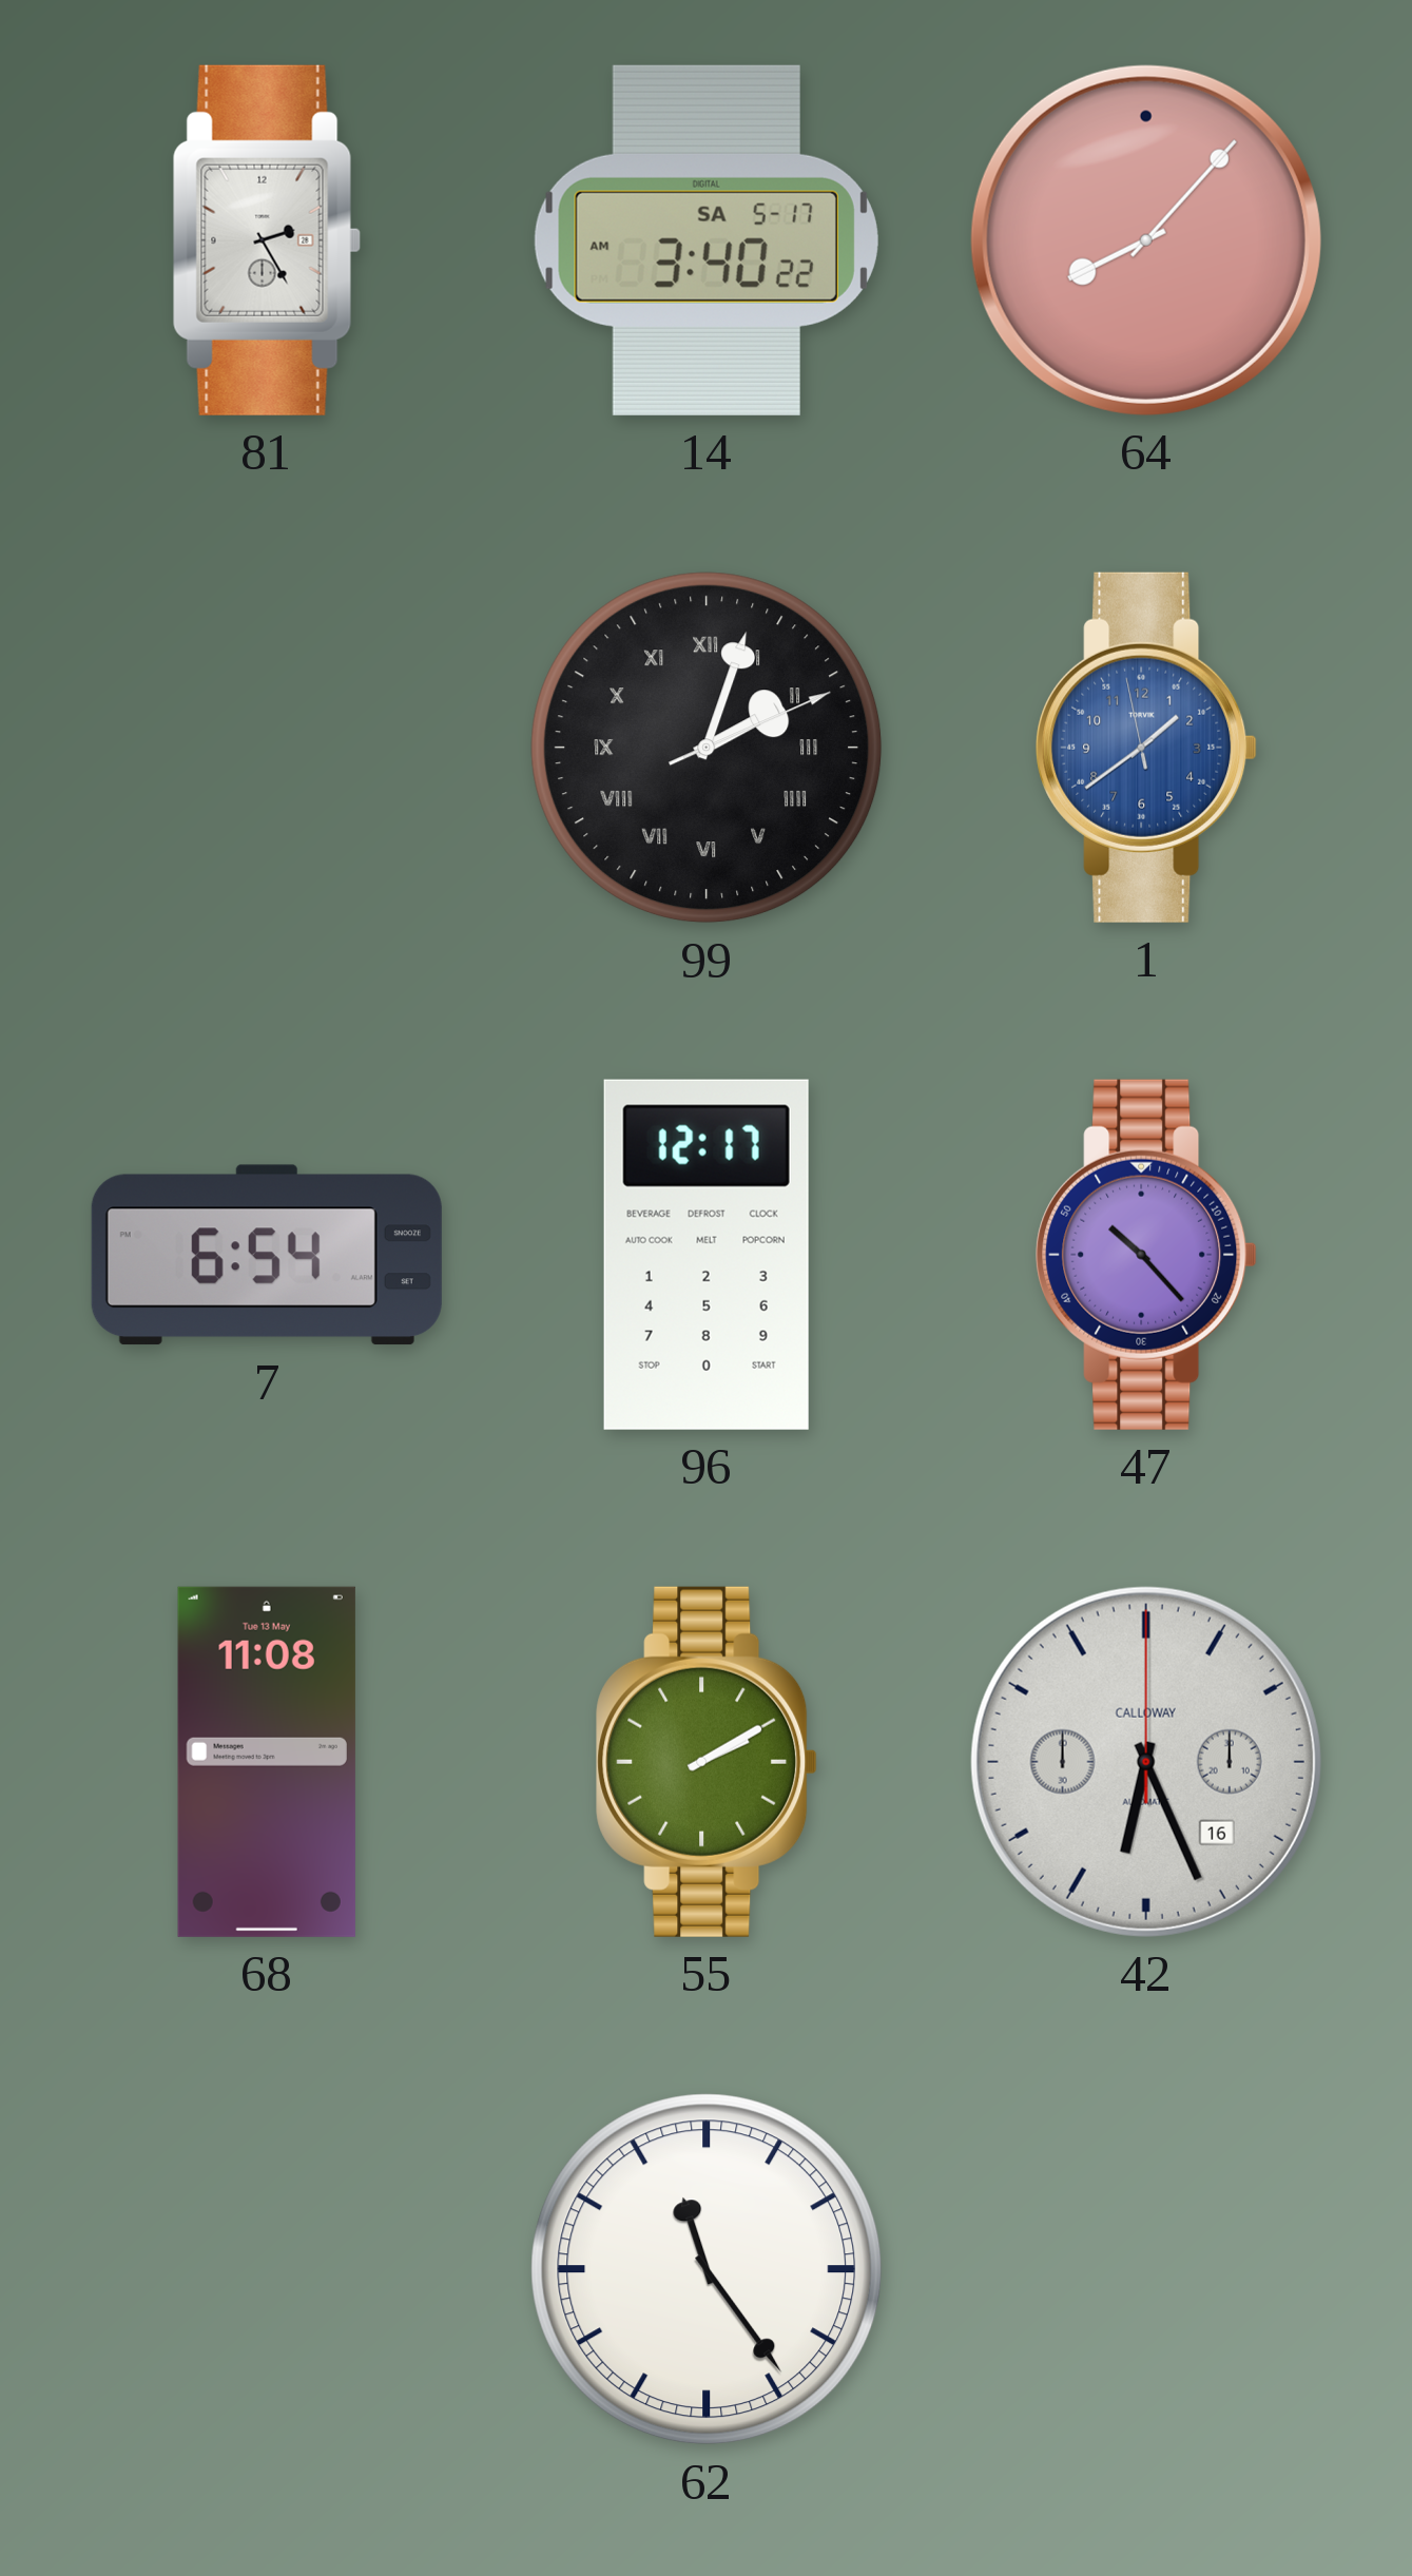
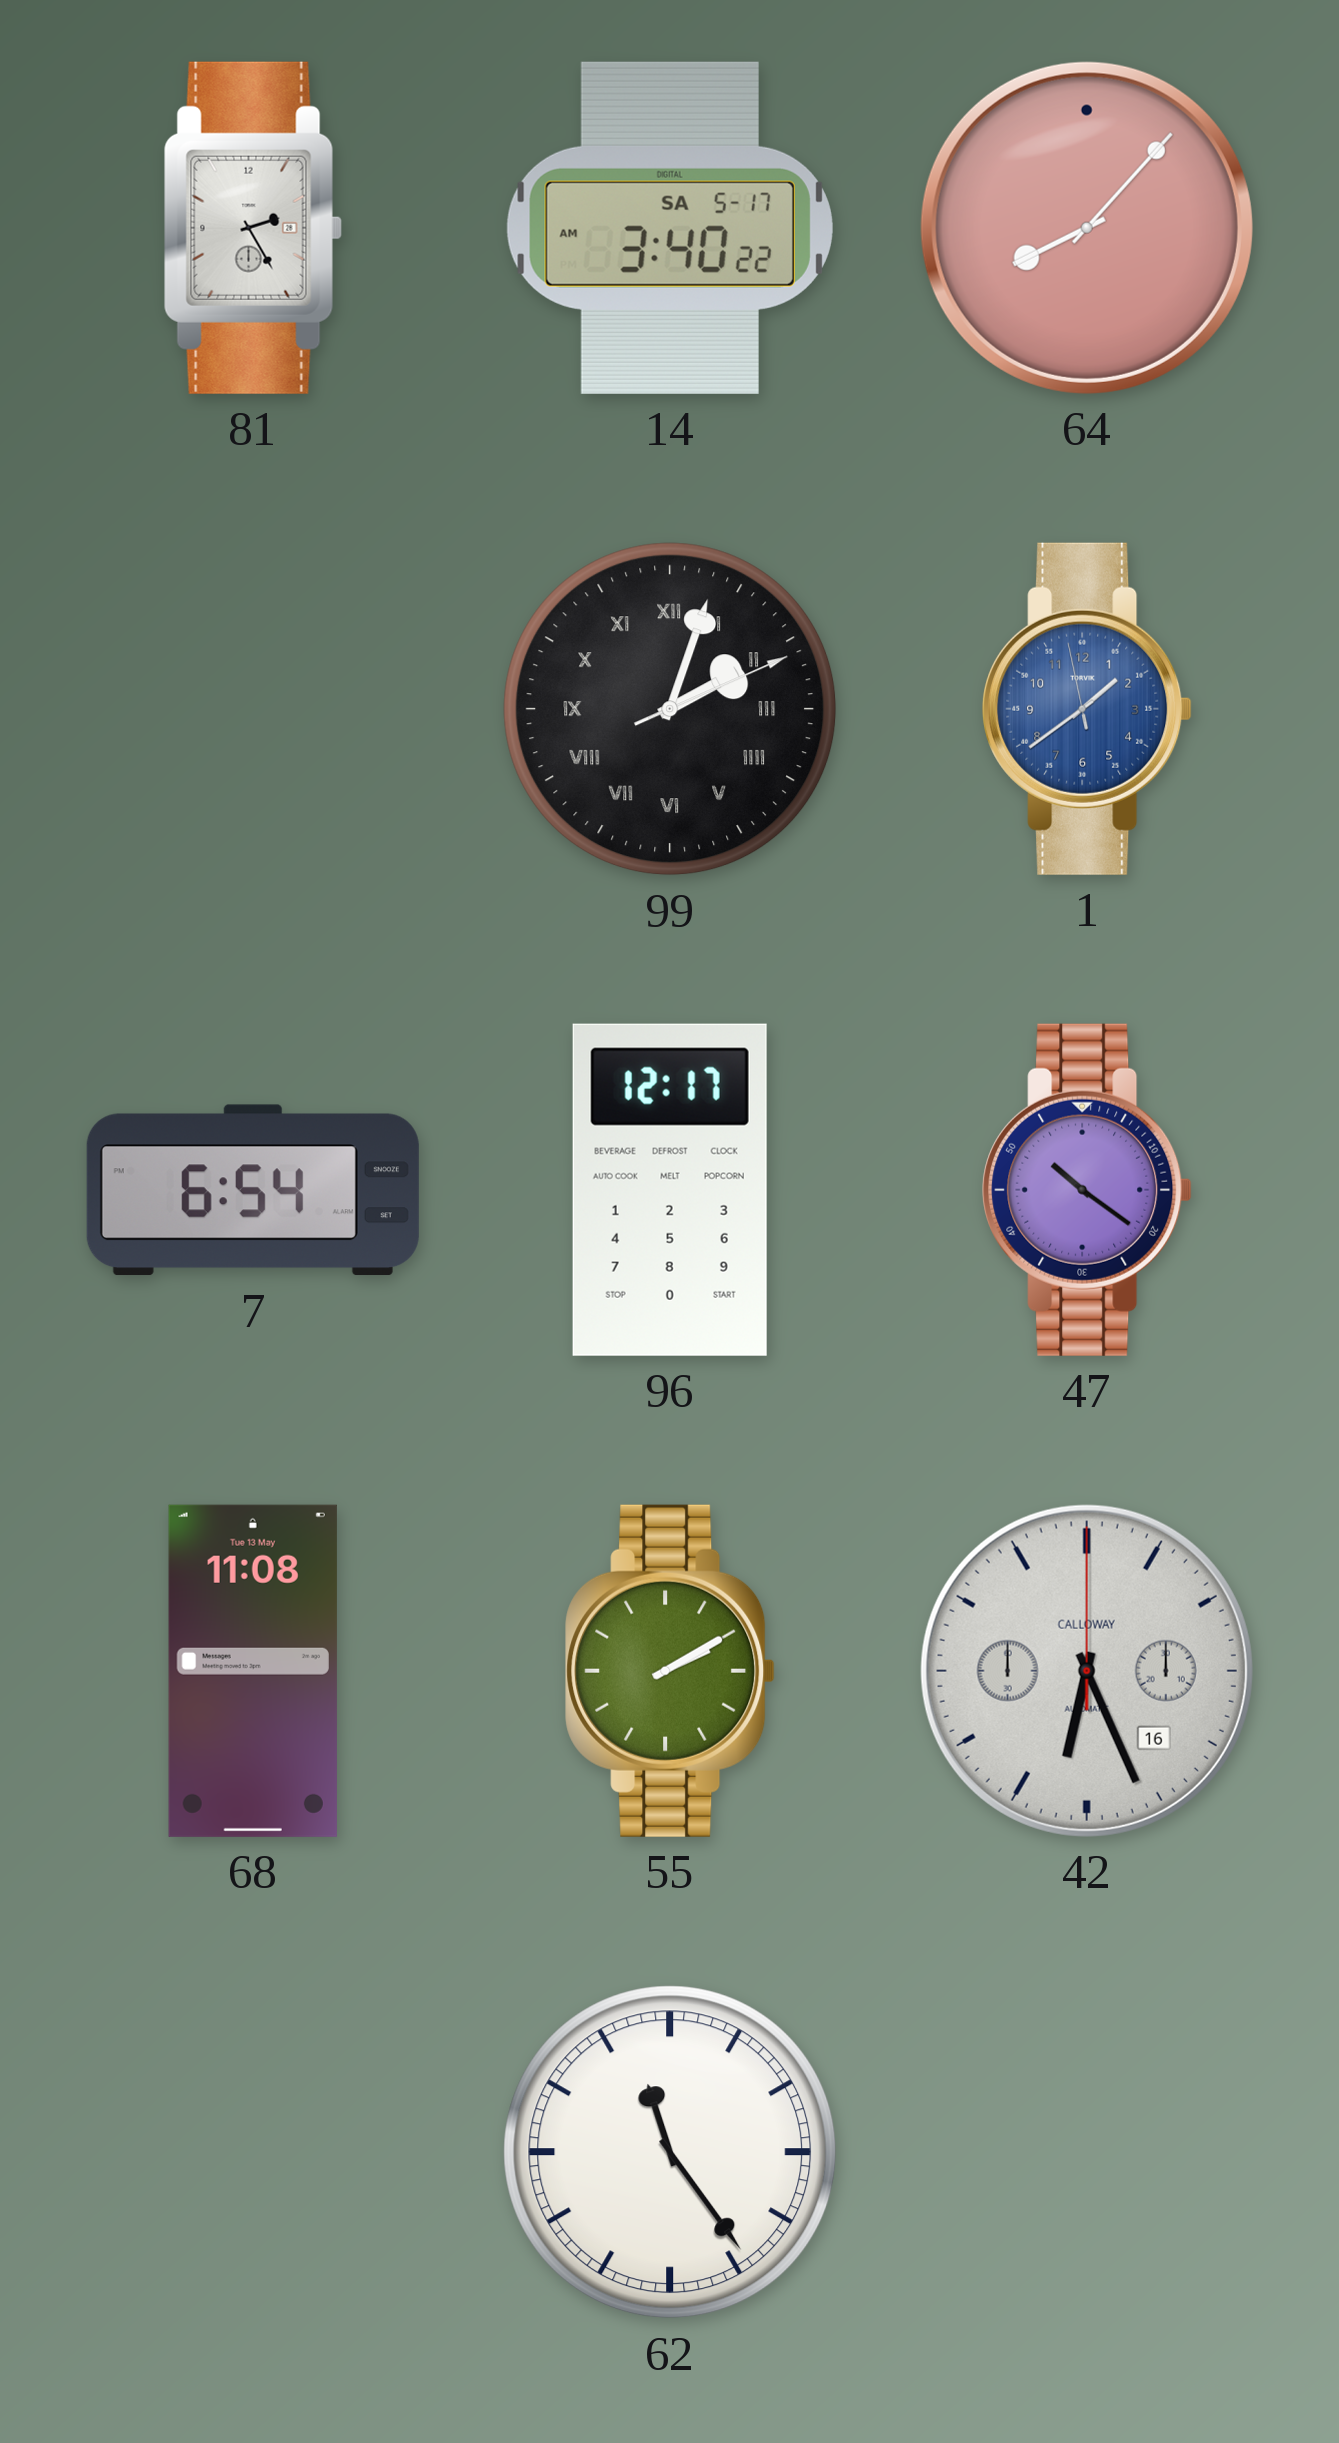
47: 10:23 -> 10:21 (1087, 1190)
